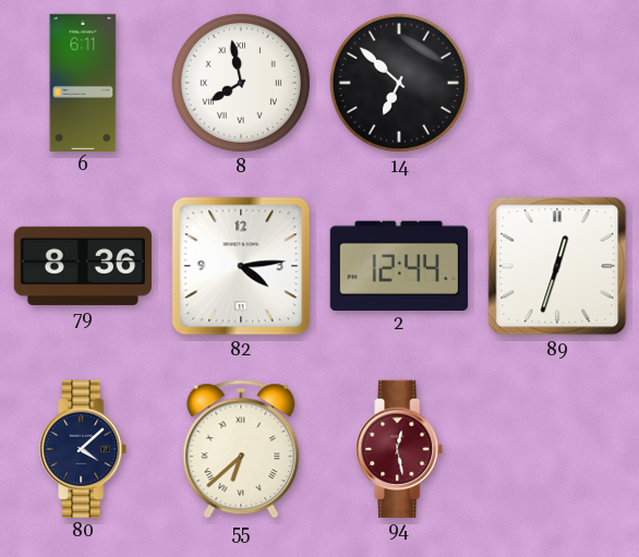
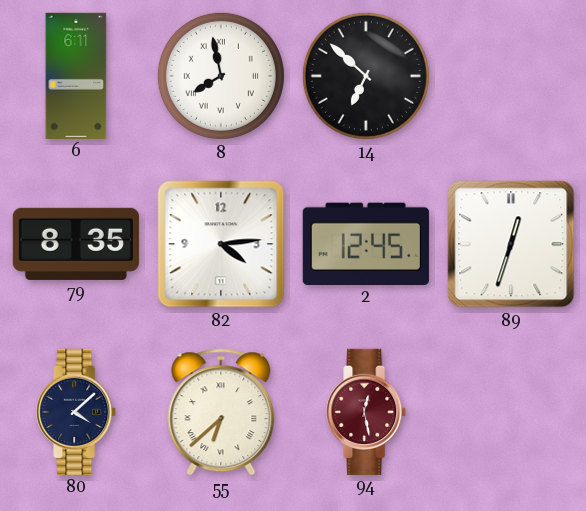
79: 8:36 -> 8:35 (76, 244)
2: 12:44 -> 12:45 (366, 243)
